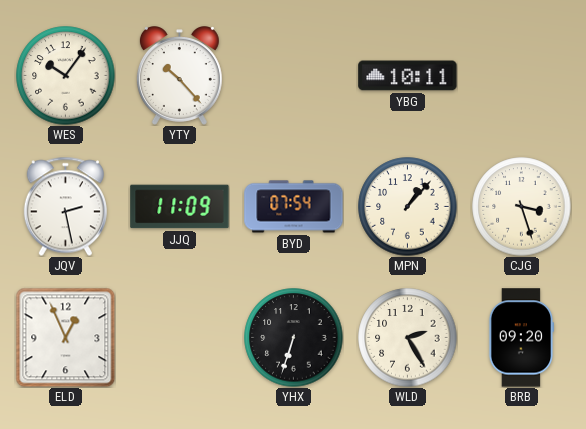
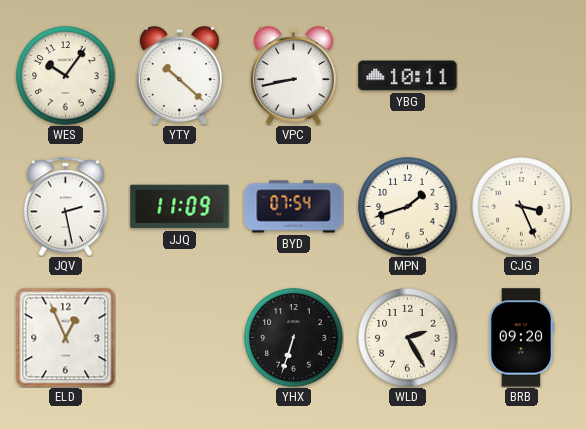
YTY: 10:23 -> 10:22 (179, 76)
VPC: none -> 8:43 (293, 76)
MPN: 1:07 -> 1:42 (408, 207)
CJG: 3:27 -> 3:26 (522, 207)
